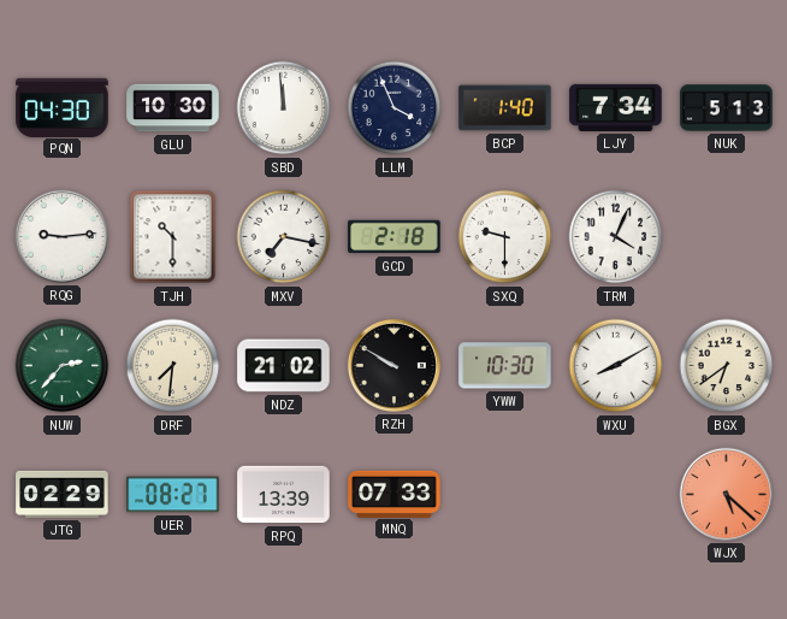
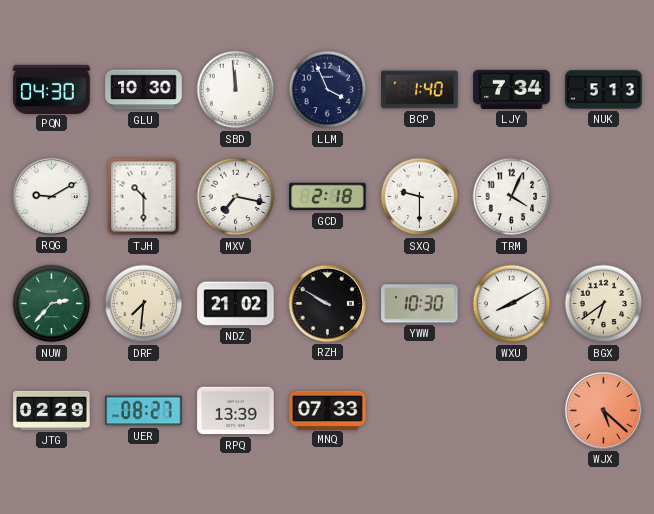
RQG: 9:14 -> 9:10 (51, 196)
